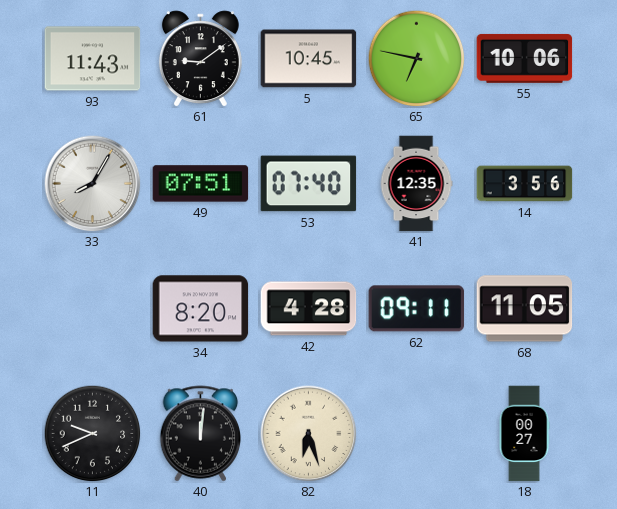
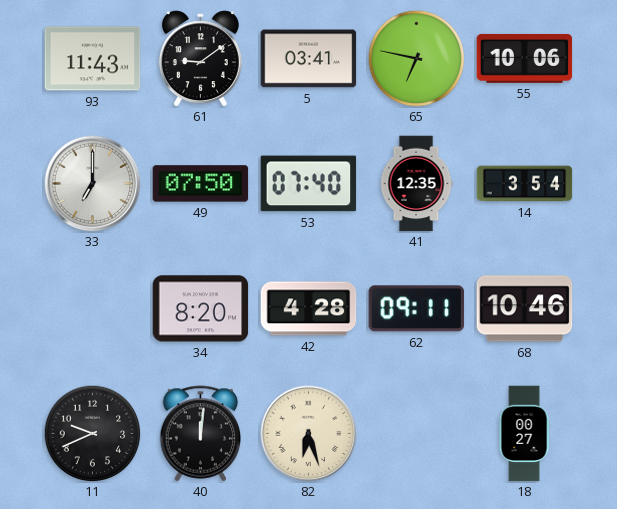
5: 10:45 -> 03:41 (309, 59)
33: 8:05 -> 7:00 (93, 184)
49: 07:51 -> 07:50 (201, 184)
14: 3:56 -> 3:54 (525, 184)
68: 11:05 -> 10:46 (525, 309)
